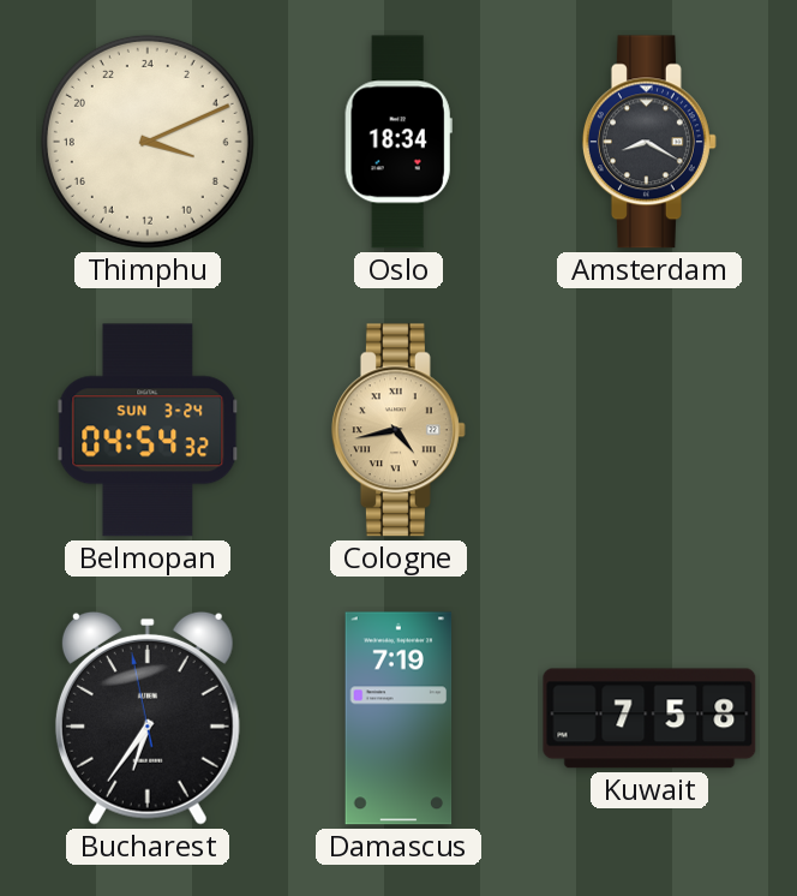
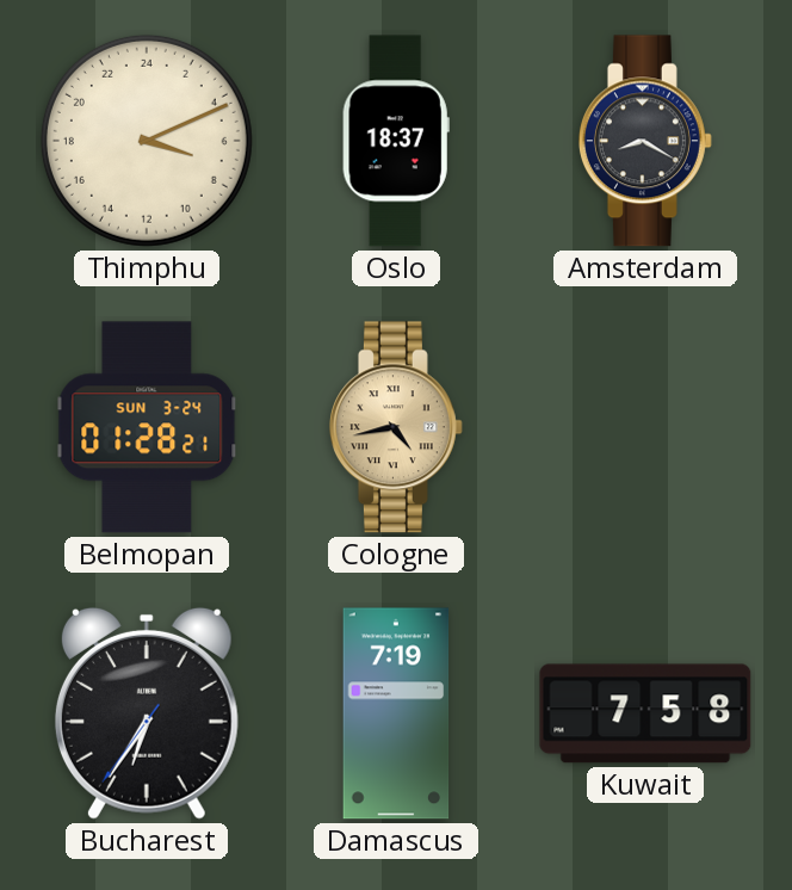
Oslo: 18:34 -> 18:37 (396, 141)
Belmopan: 04:54 -> 01:28 (147, 427)
Bucharest: 6:35:58 -> 6:35:36 (147, 713)
